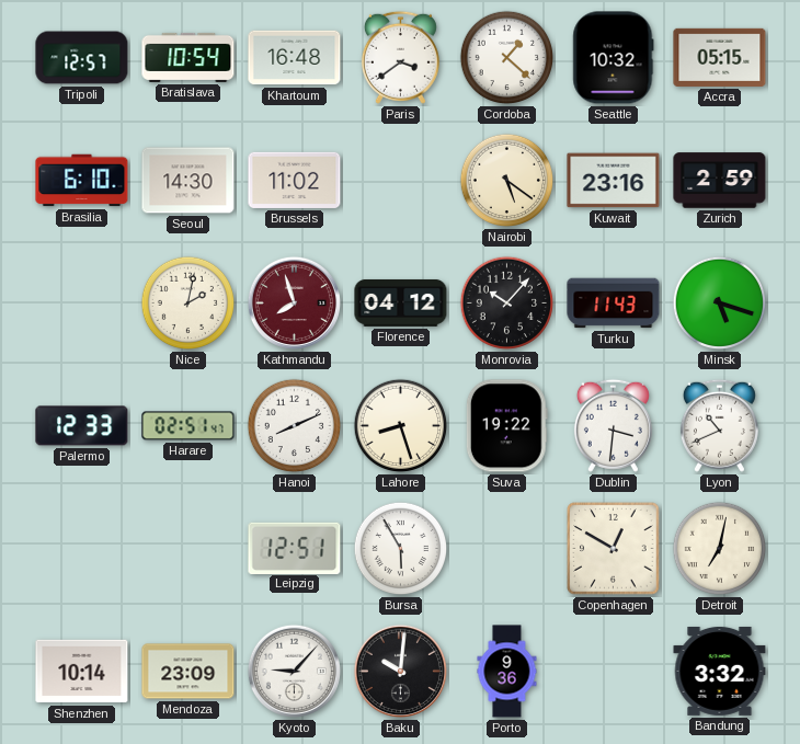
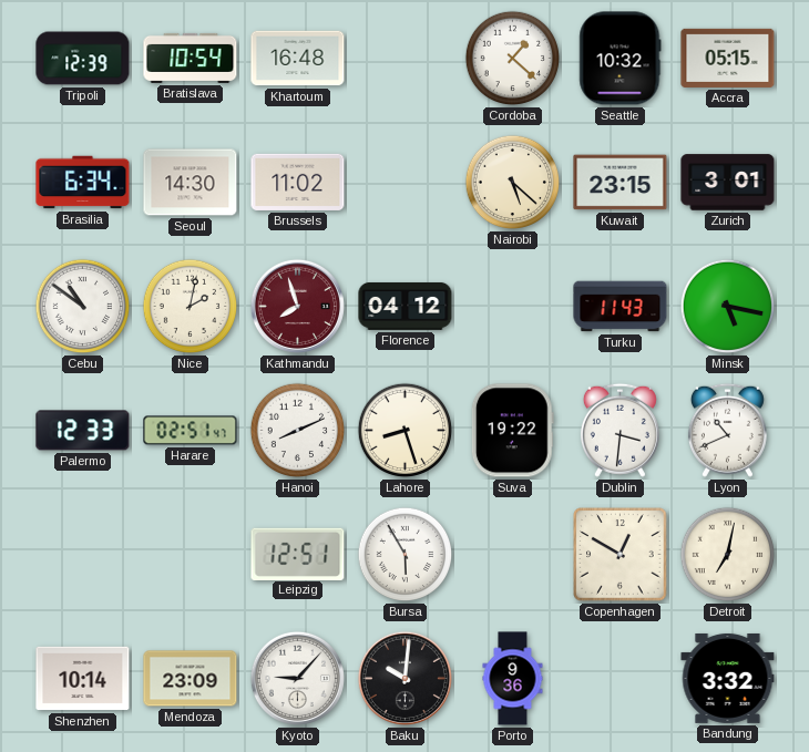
Tripoli: 12:57 -> 12:39 (83, 59)
Paris: 3:39 -> none (400, 57)
Brasilia: 6:10 -> 6:34 (83, 183)
Nairobi: 5:21 -> 5:22 (513, 183)
Kuwait: 23:16 -> 23:15 (621, 183)
Zurich: 2:59 -> 3:01 (728, 183)
Cebu: none -> 10:51 (83, 307)
Monrovia: 10:07 -> none (507, 304)
Minsk: 5:18 -> 5:17 (728, 307)
